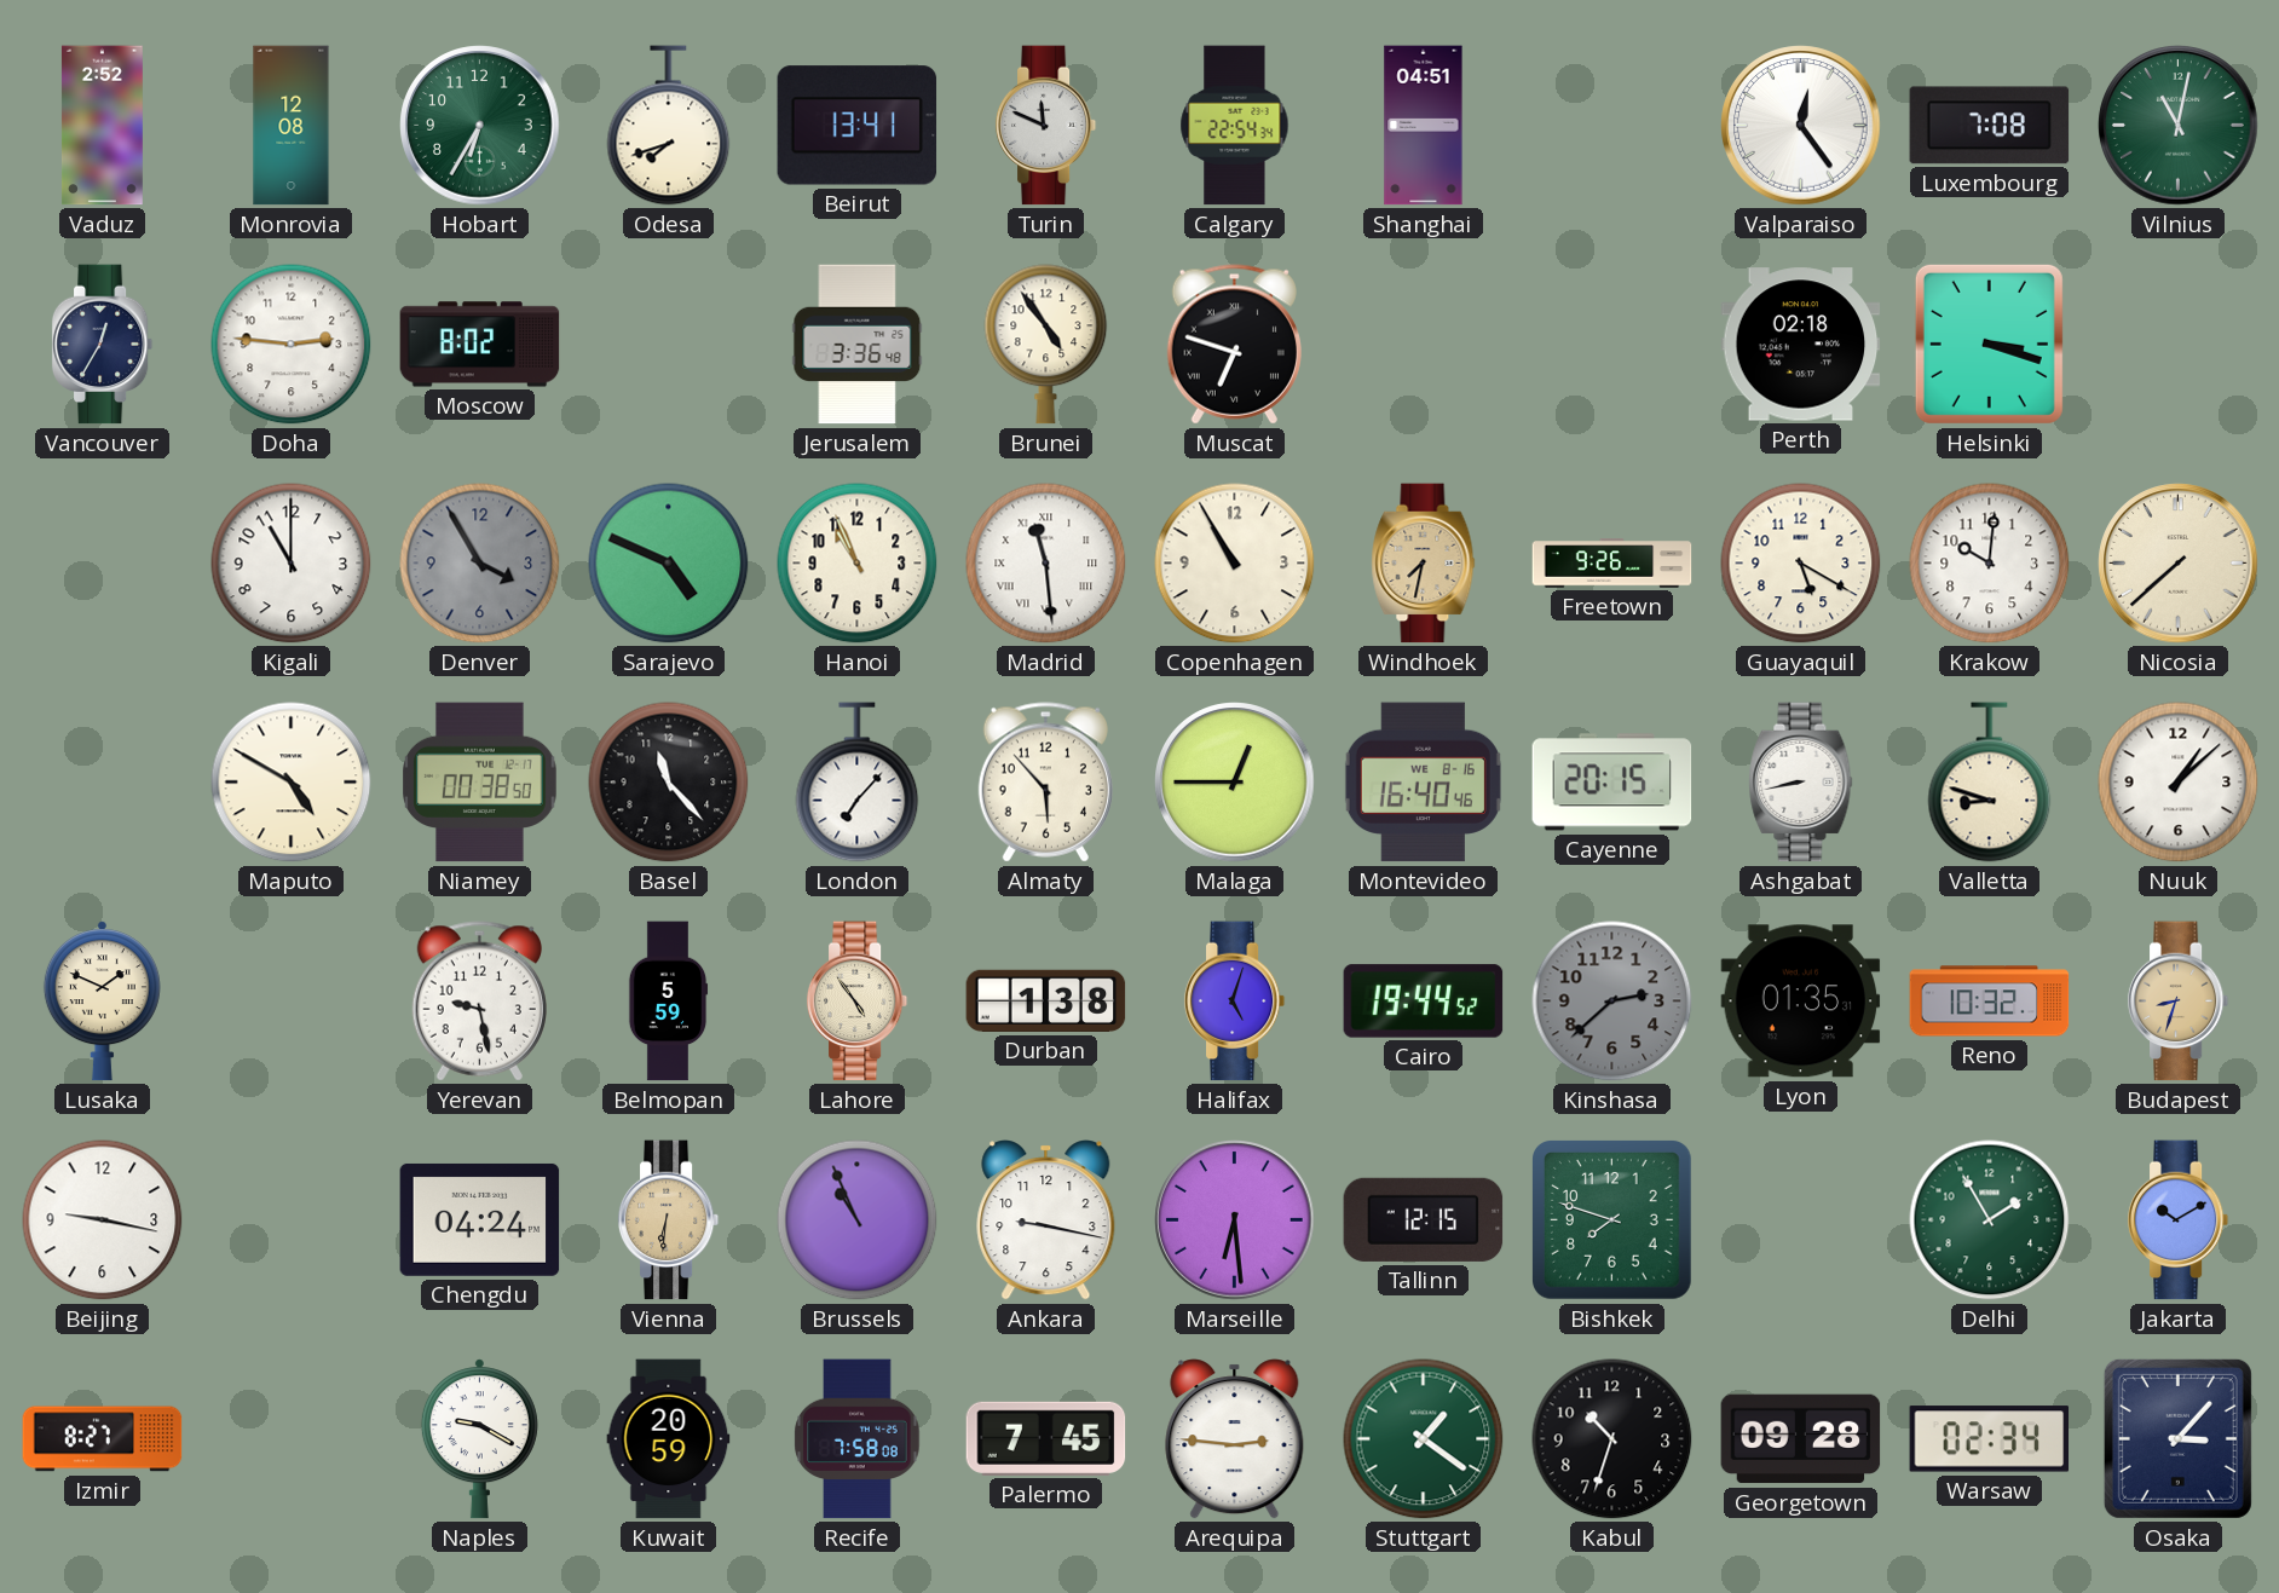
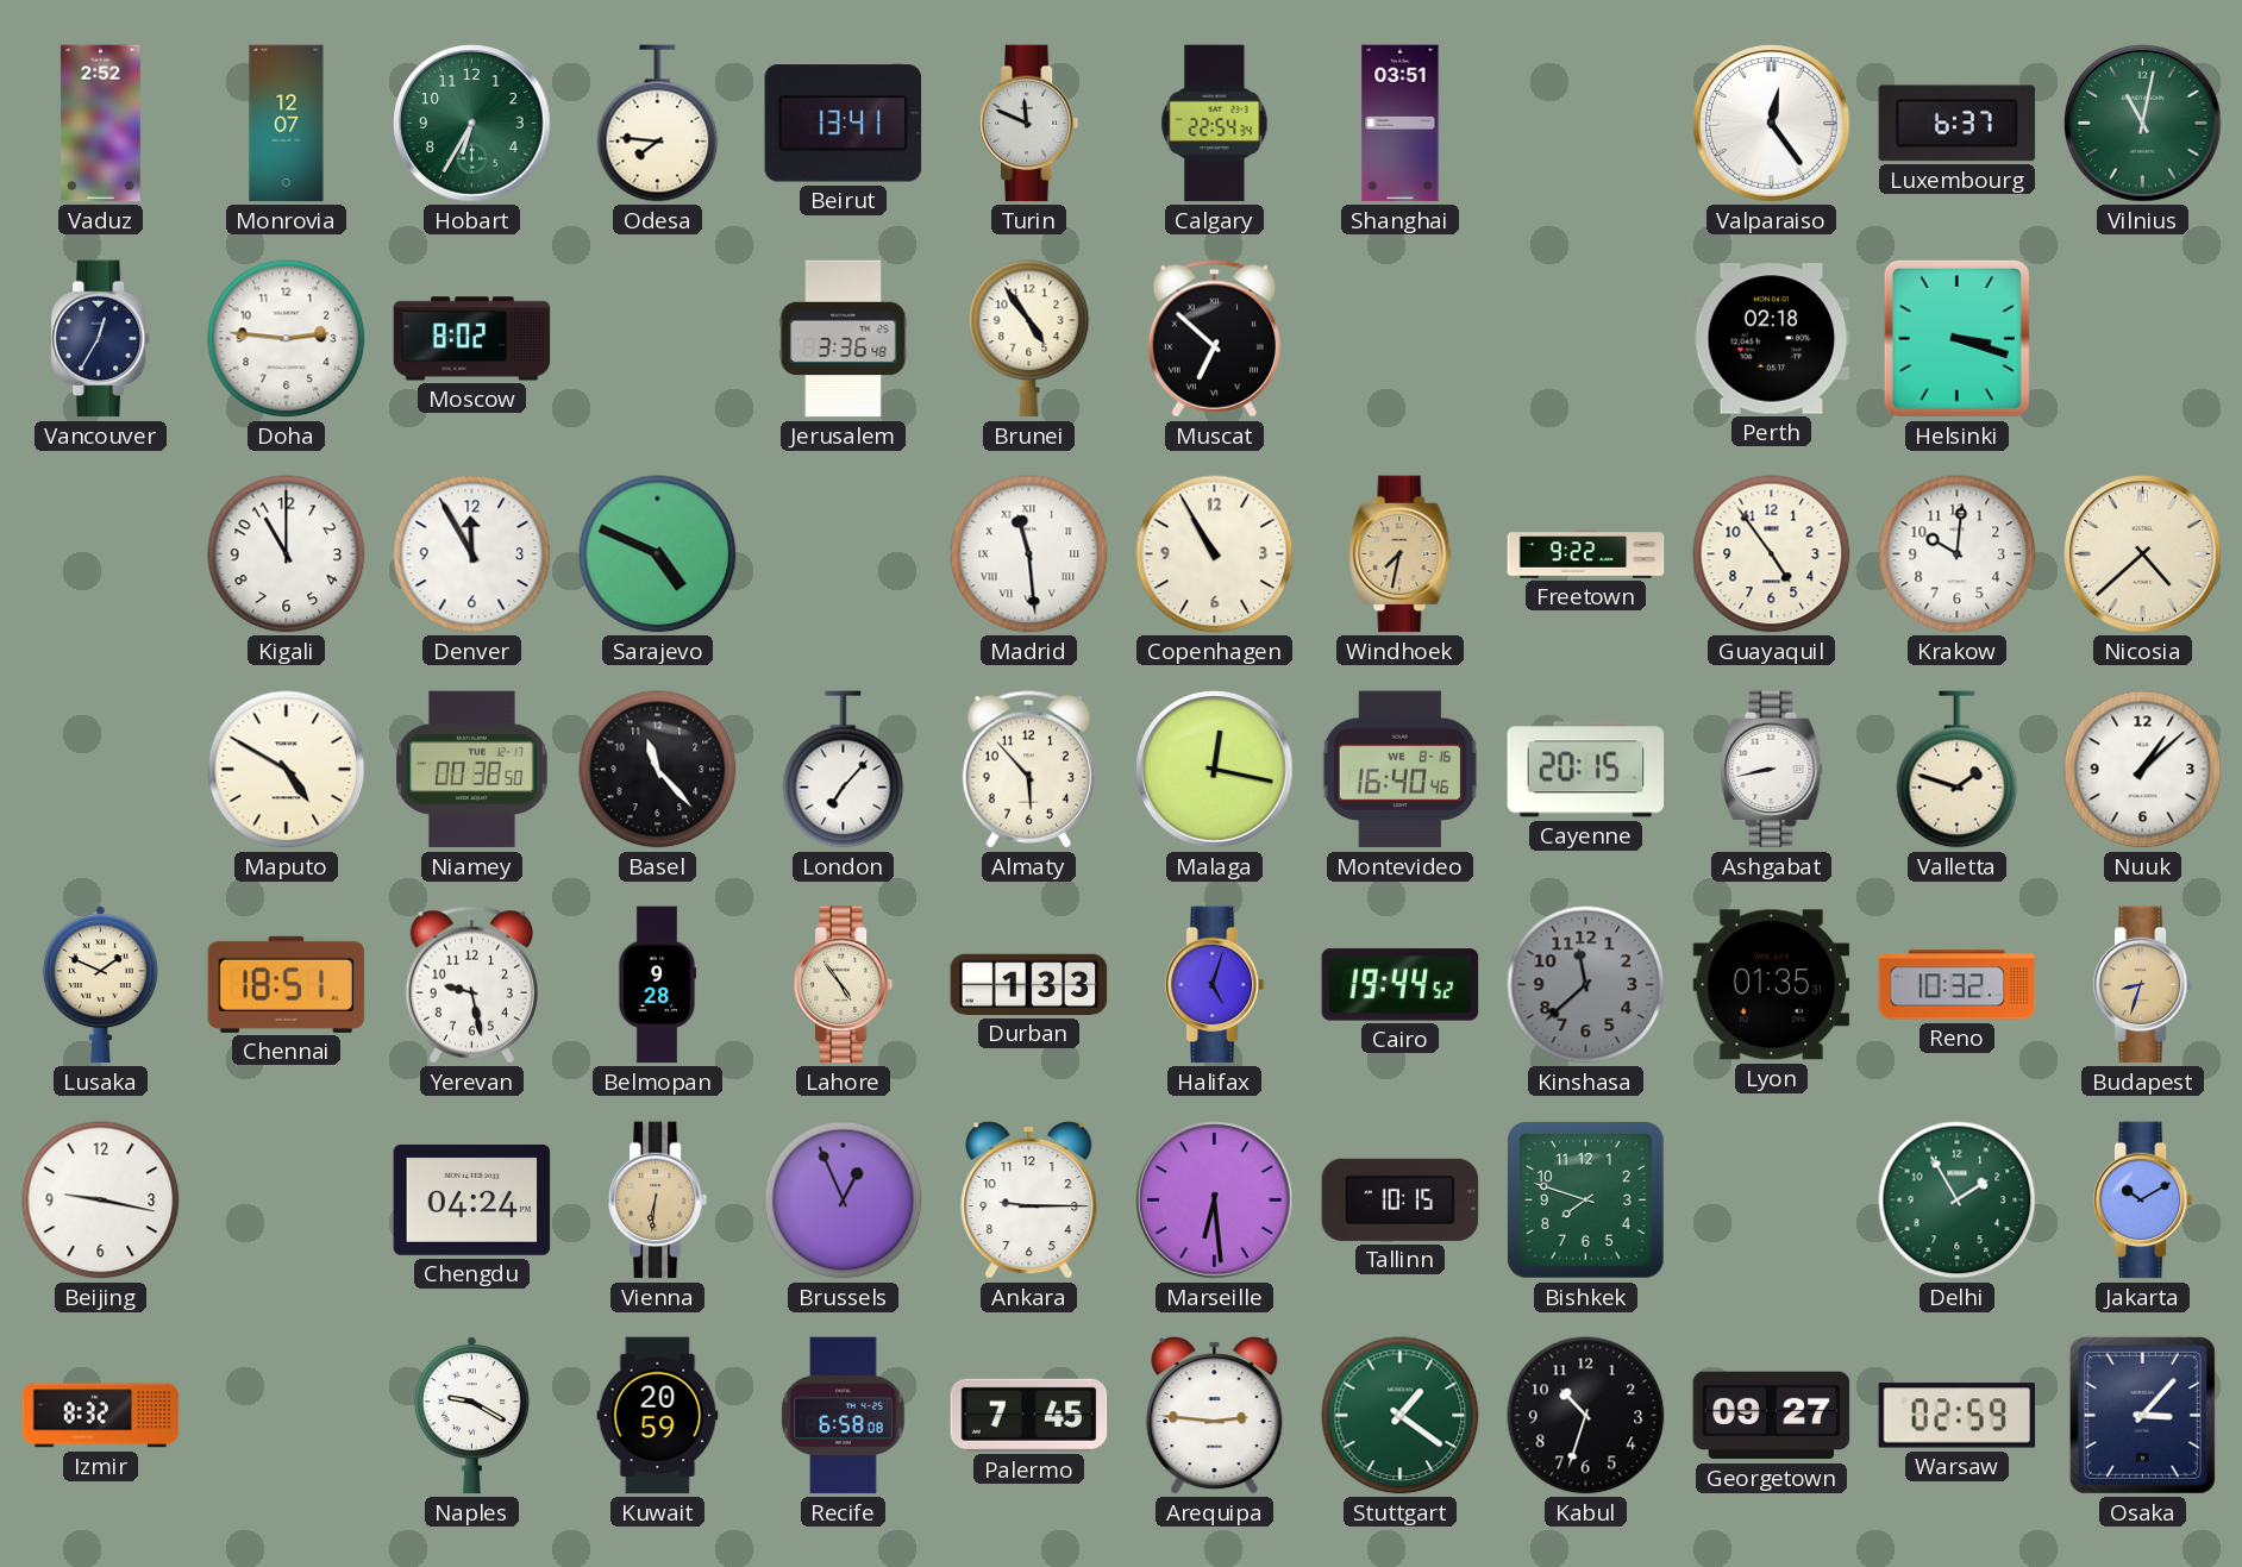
Monrovia: 12:08 -> 12:07 (287, 124)
Odesa: 7:42 -> 7:46 (658, 124)
Shanghai: 04:51 -> 03:51 (1401, 124)
Luxembourg: 7:08 -> 6:37 (1958, 124)
Muscat: 6:48 -> 6:52 (1214, 339)
Denver: 3:55 -> 11:55 (472, 554)
Denver dial: grey -> white (472, 554)
Hanoi: 10:56 -> none (858, 564)
Freetown: 9:26 -> 9:22 (1586, 554)
Guayaquil: 5:20 -> 4:54 (1772, 554)
Nicosia: 7:38 -> 4:38 (2143, 554)
Malaga: 12:45 -> 12:17 (1215, 770)
Valletta: 8:48 -> 1:48 (1958, 770)
Chennai: none -> 18:51 (287, 984)
Belmopan: 5:59 -> 9:28 (657, 985)
Durban: 1:38 -> 1:33 (1029, 984)
Kinshasa: 2:38 -> 11:38 (1586, 985)
Brussels: 10:56 -> 12:56 (844, 1201)
Ankara: 9:17 -> 9:15 (1029, 1201)
Tallinn: 12:15 -> 10:15 (1401, 1199)
Izmir: 8:27 -> 8:32 (101, 1416)
Recife: 7:58 -> 6:58 (844, 1416)
Georgetown: 09:28 -> 09:27 (1772, 1416)
Warsaw: 02:34 -> 02:59 (1958, 1416)
